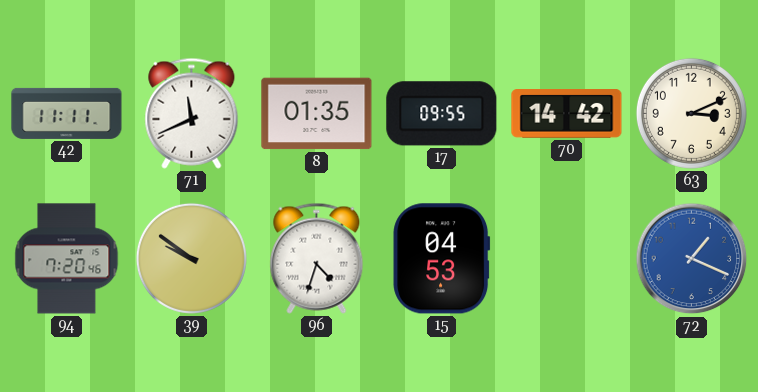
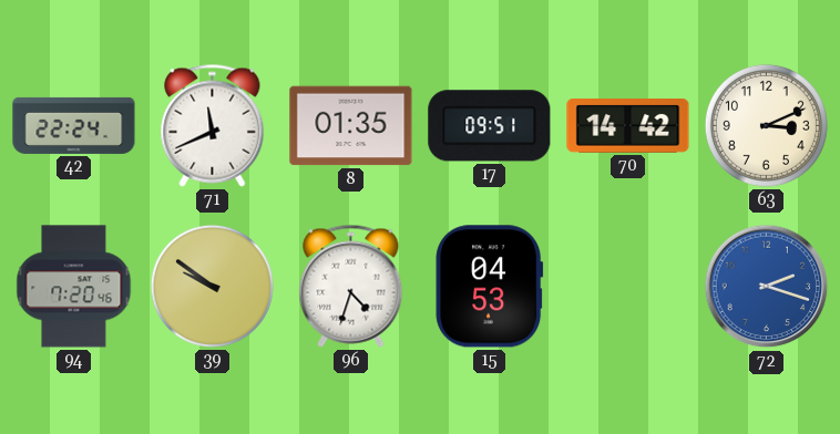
42: 11:11 -> 22:24 (74, 125)
17: 09:55 -> 09:51 (490, 126)
72: 1:19 -> 2:18 (767, 287)
